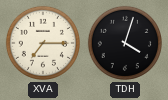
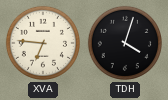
XVA: 7:15 -> 6:46 (43, 43)
